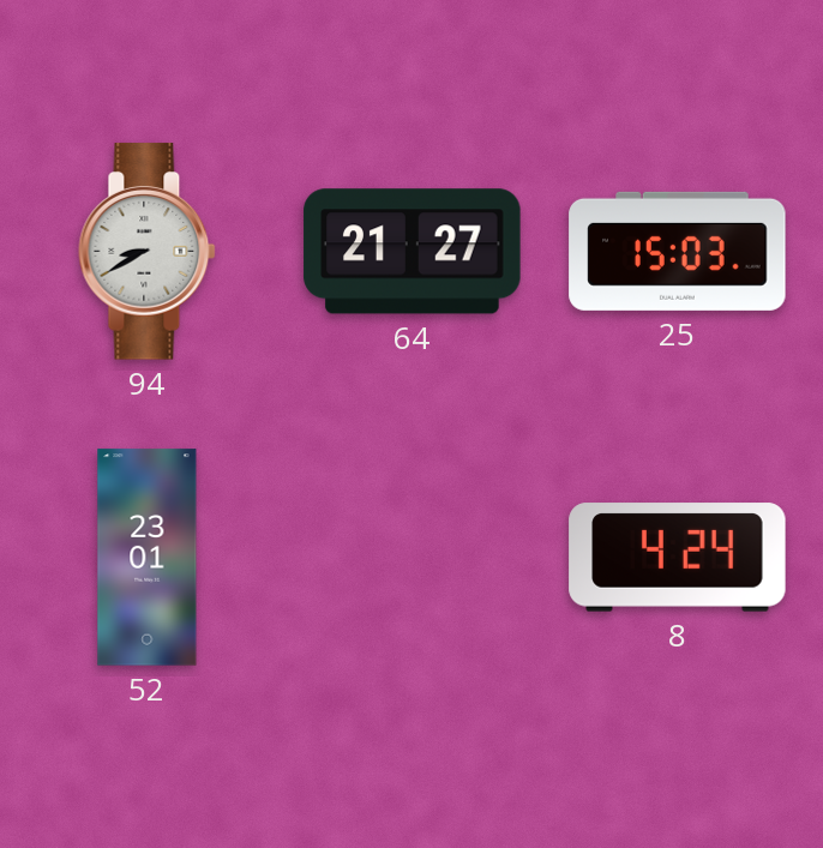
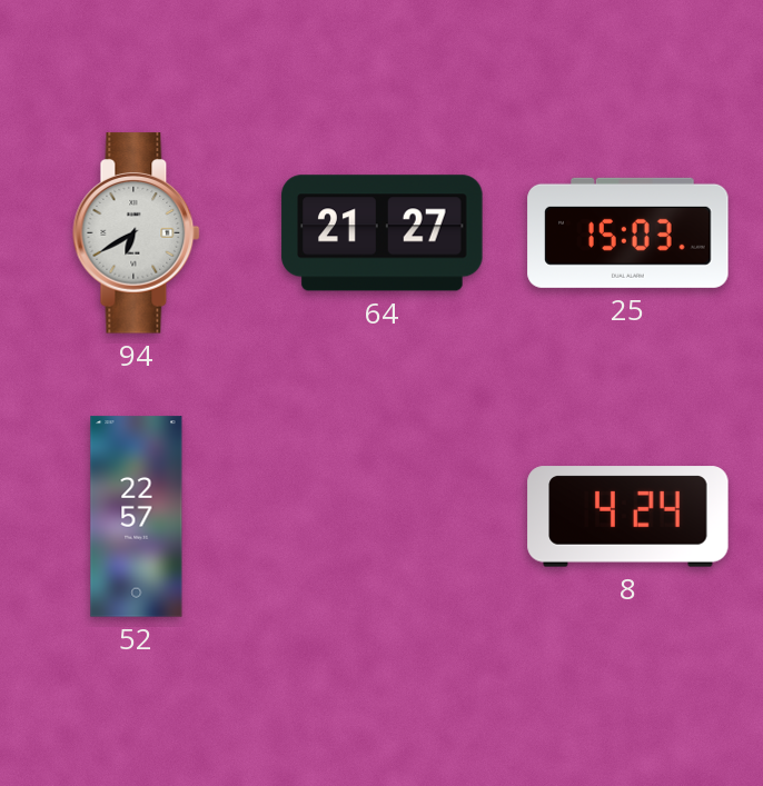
94: 8:40 -> 6:40 (137, 233)
52: 23:01 -> 22:57 (137, 517)
